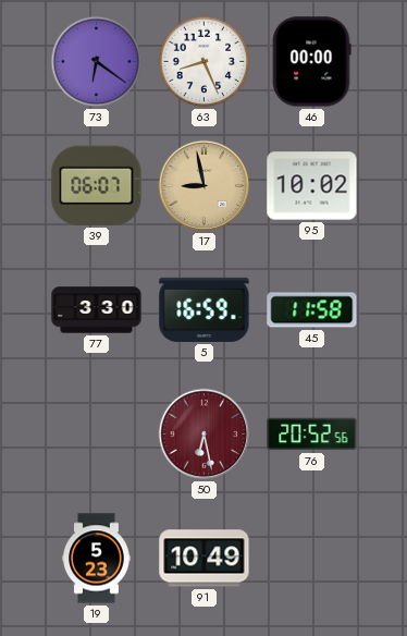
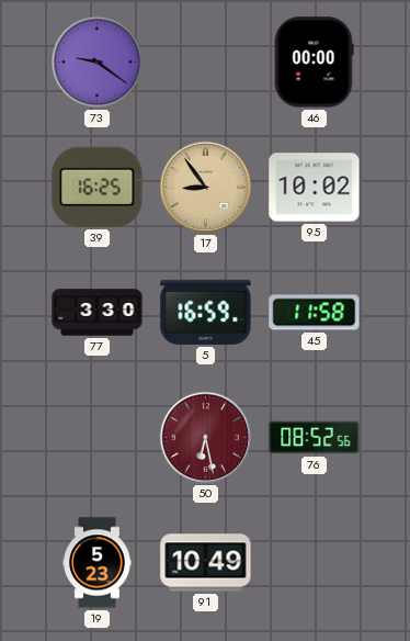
73: 6:21 -> 9:21 (98, 63)
63: 8:26 -> none (205, 62)
39: 06:07 -> 16:25 (98, 187)
17: 8:58 -> 8:54 (206, 188)
76: 20:52 -> 08:52 (315, 438)
